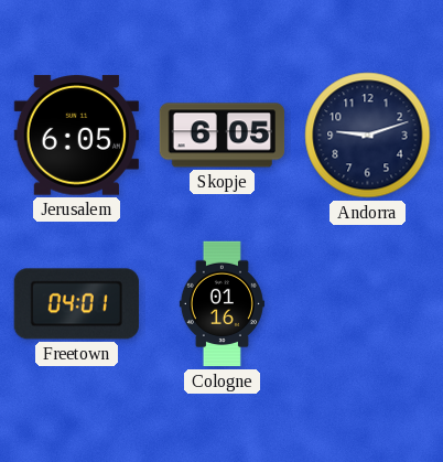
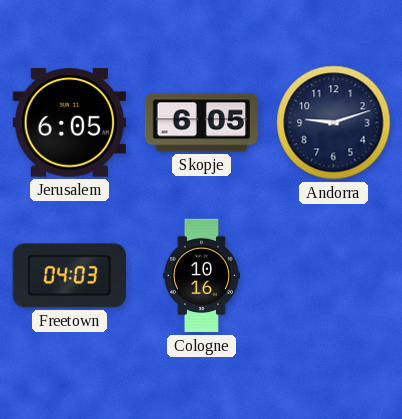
Freetown: 04:01 -> 04:03 (69, 276)
Cologne: 01:16 -> 10:16 (201, 276)
